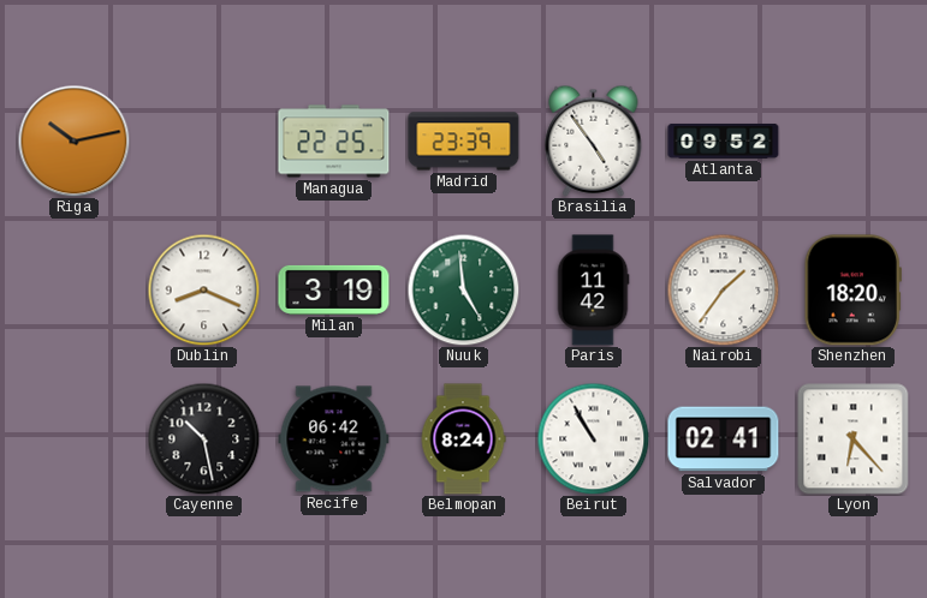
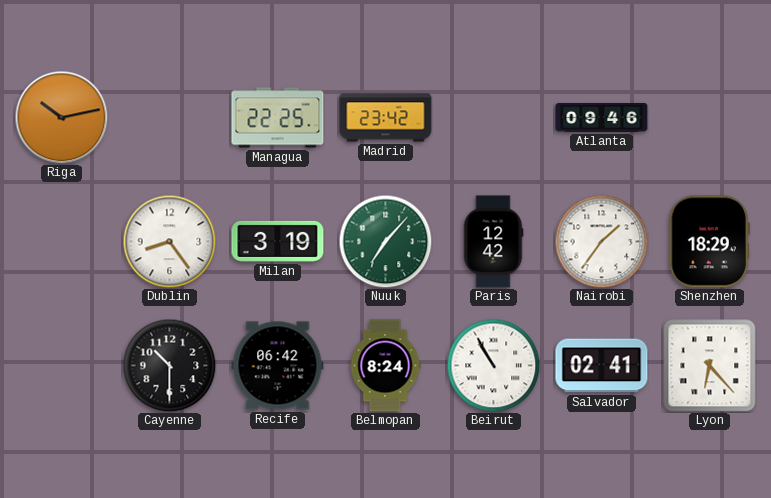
Madrid: 23:39 -> 23:42 (386, 118)
Brasilia: 4:54 -> none (594, 140)
Atlanta: 09:52 -> 09:46 (602, 117)
Dublin: 8:19 -> 8:24 (169, 241)
Nuuk: 4:59 -> 7:07 (385, 241)
Paris: 11:42 -> 12:42 (493, 242)
Shenzhen: 18:20 -> 18:29 (709, 242)
Cayenne: 10:28 -> 10:30 (169, 365)
